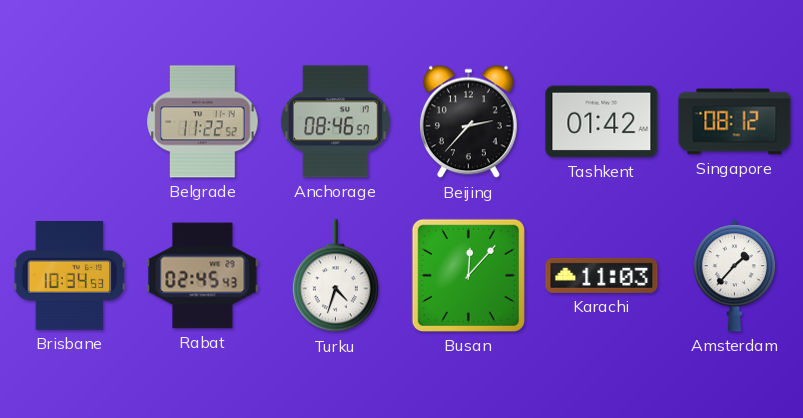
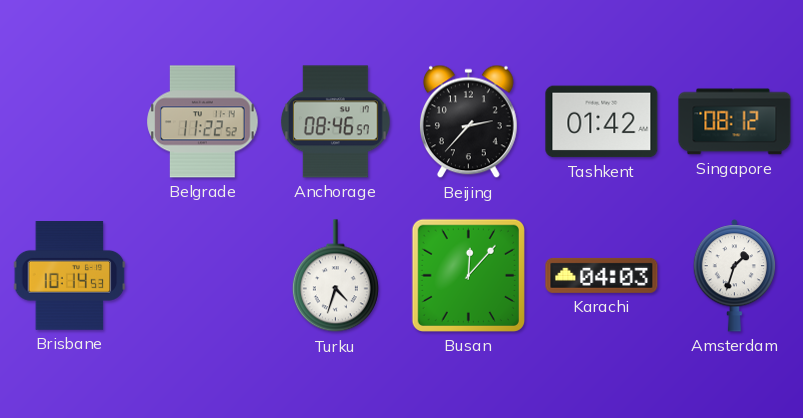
Brisbane: 10:34 -> 10:14 (70, 276)
Rabat: 02:45 -> none (203, 276)
Karachi: 11:03 -> 04:03 (602, 275)
Amsterdam: 1:37 -> 1:33 (734, 276)
